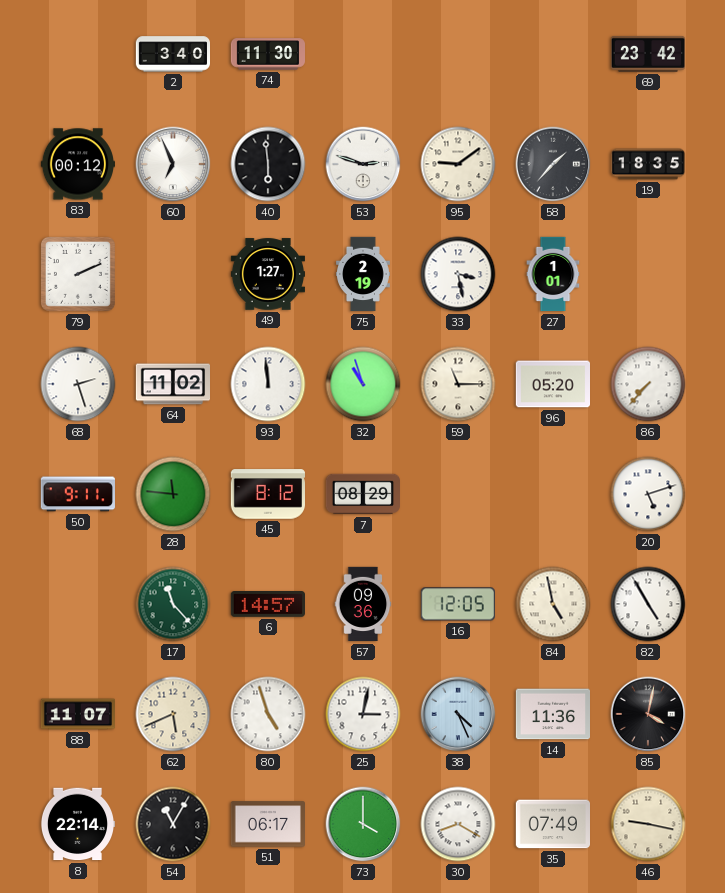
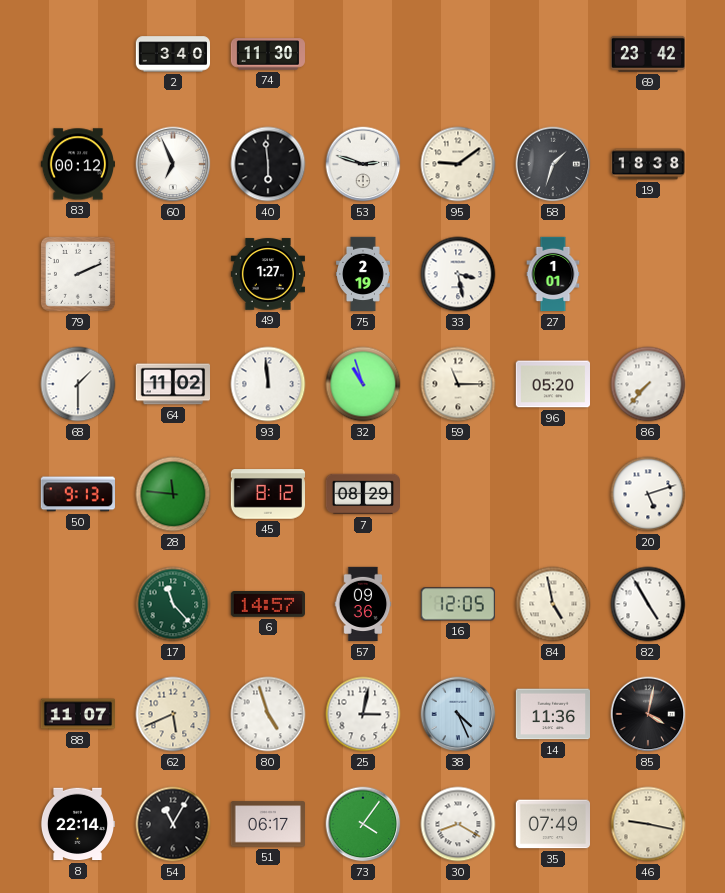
58: 1:37 -> 1:33 (553, 164)
19: 18:35 -> 18:38 (648, 164)
68: 2:27 -> 1:30 (78, 384)
50: 9:11 -> 9:13 (78, 494)
73: 4:00 -> 4:06 (363, 824)
